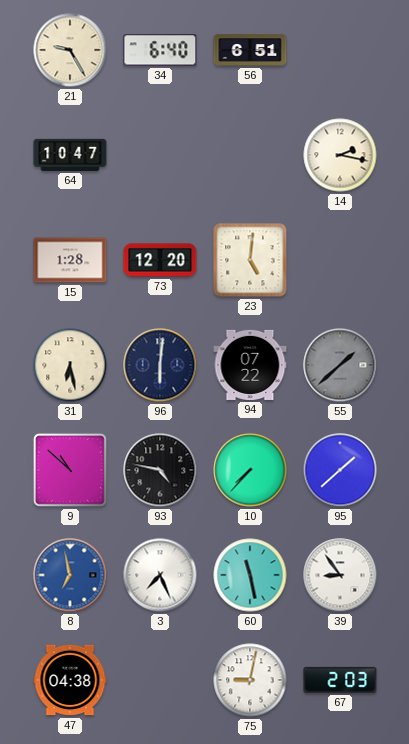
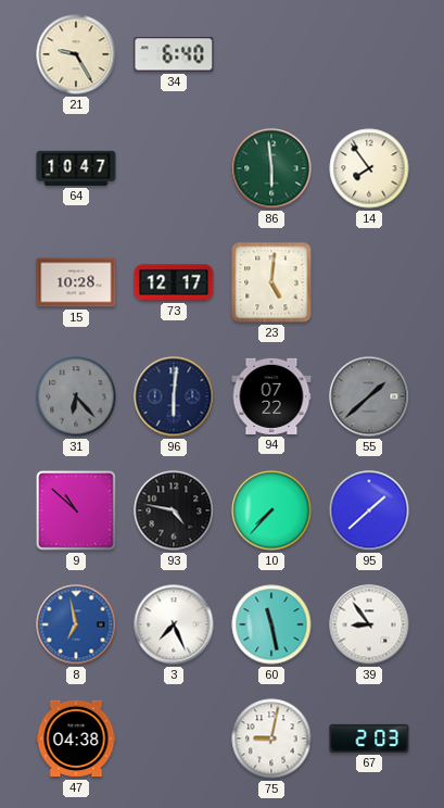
56: 6:51 -> none (250, 50)
86: none -> 5:59 (271, 168)
14: 2:17 -> 7:54 (369, 168)
15: 1:28 -> 10:28 (76, 282)
73: 12:20 -> 12:17 (174, 282)
31: 6:28 -> 6:23 (76, 396)
31 dial: cream -> grey (76, 396)
